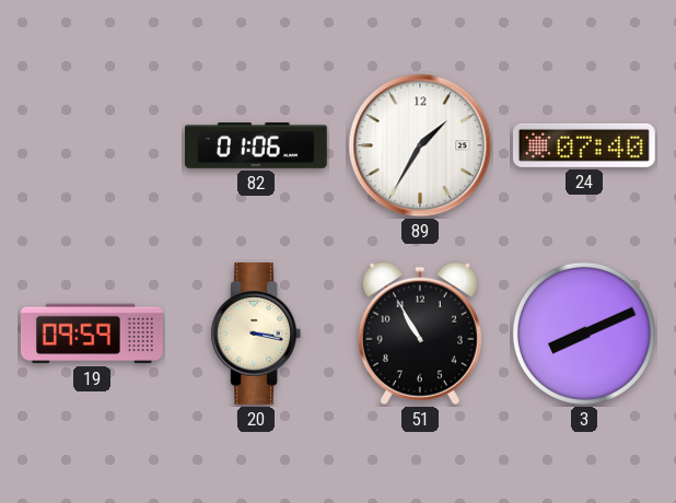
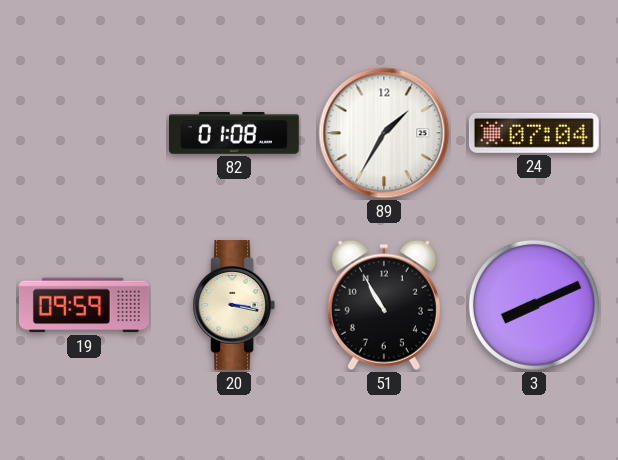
82: 01:06 -> 01:08 (234, 133)
24: 07:40 -> 07:04 (534, 133)
